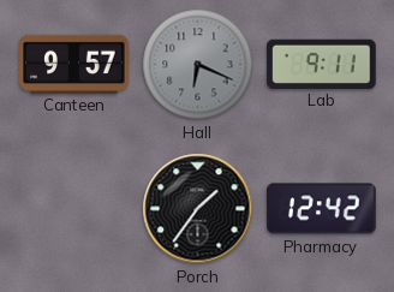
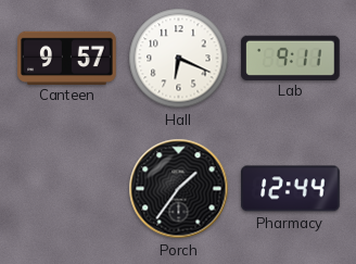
Hall dial: grey -> white (179, 59)
Pharmacy: 12:42 -> 12:44 (291, 189)
